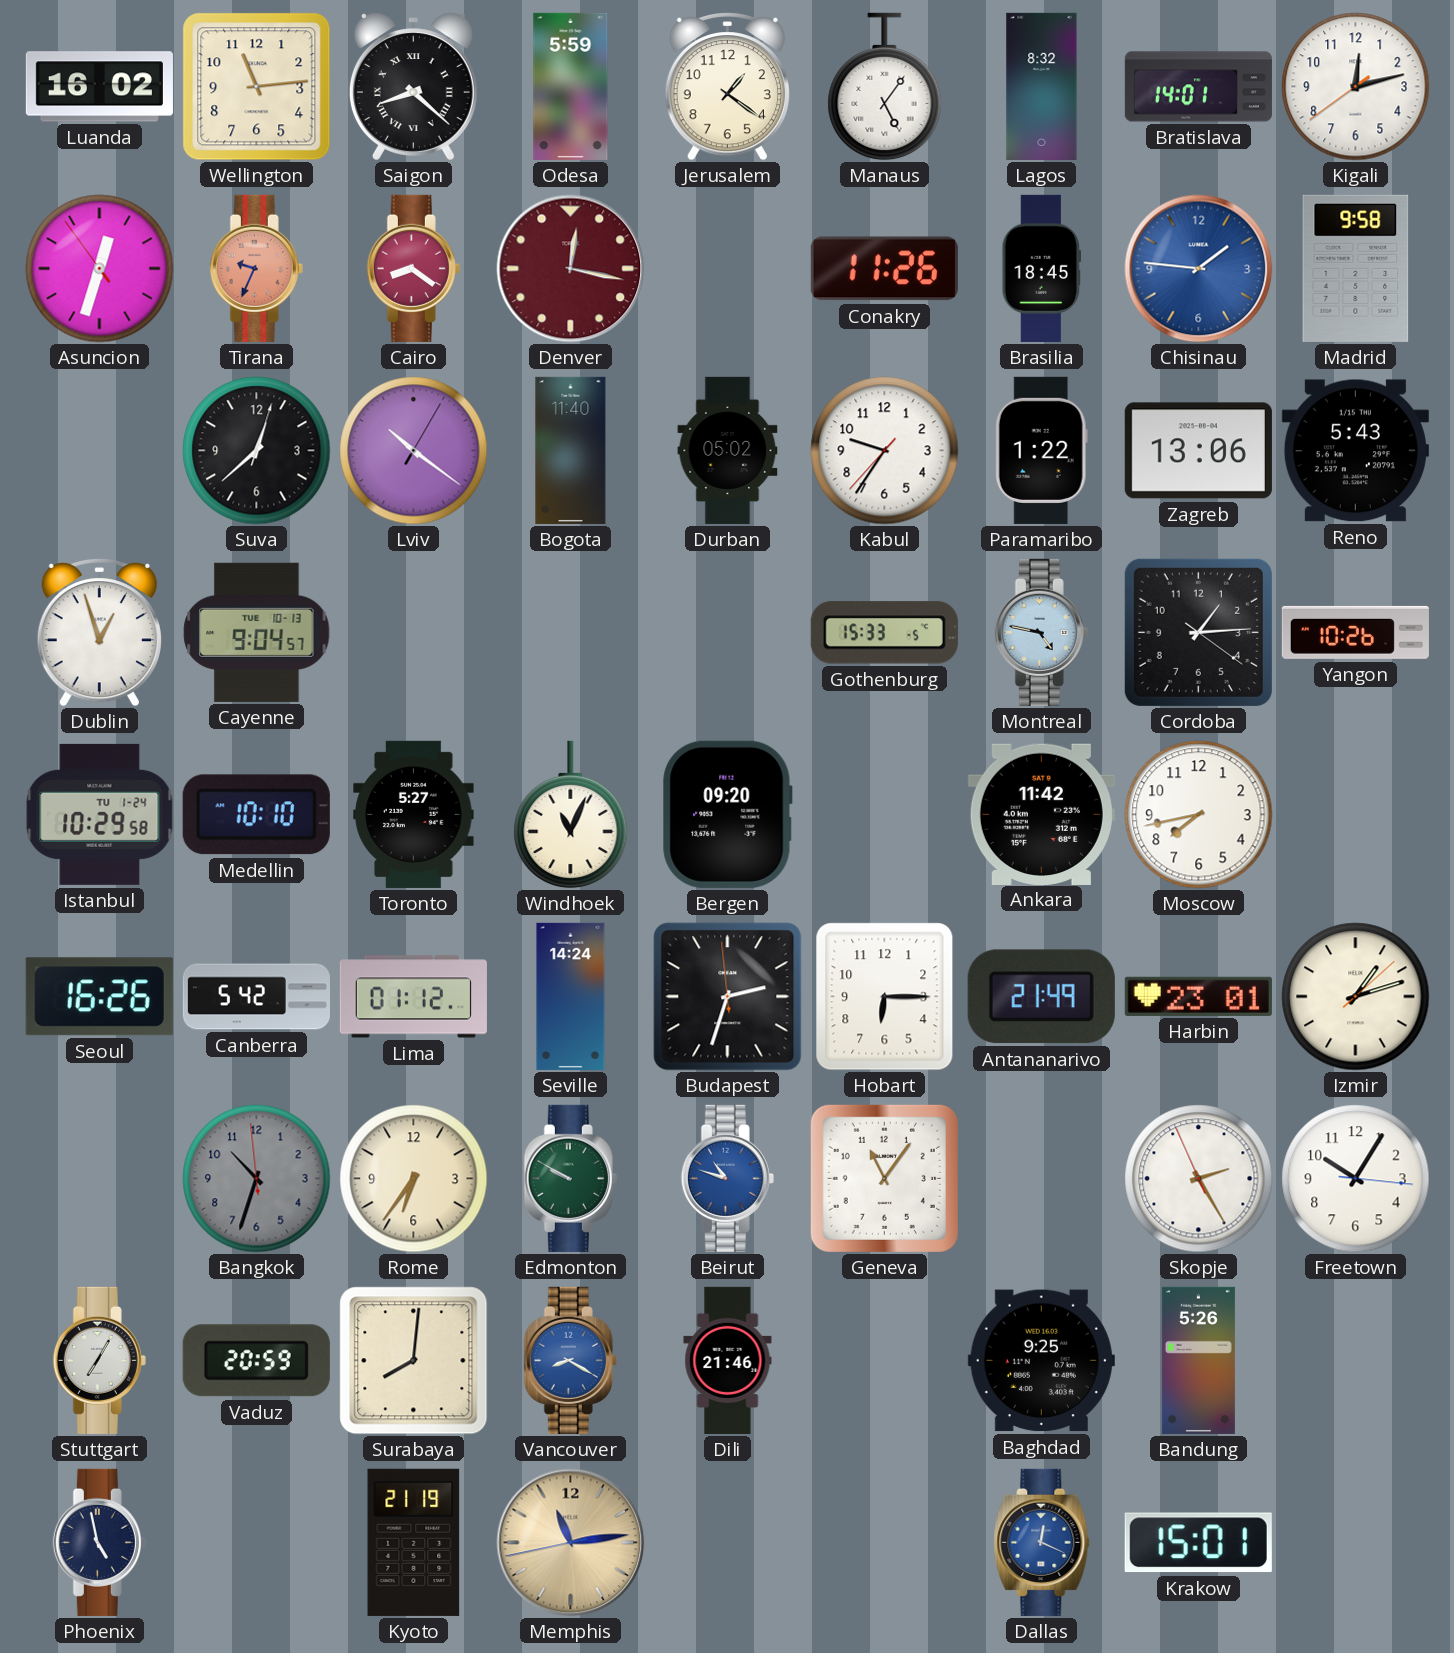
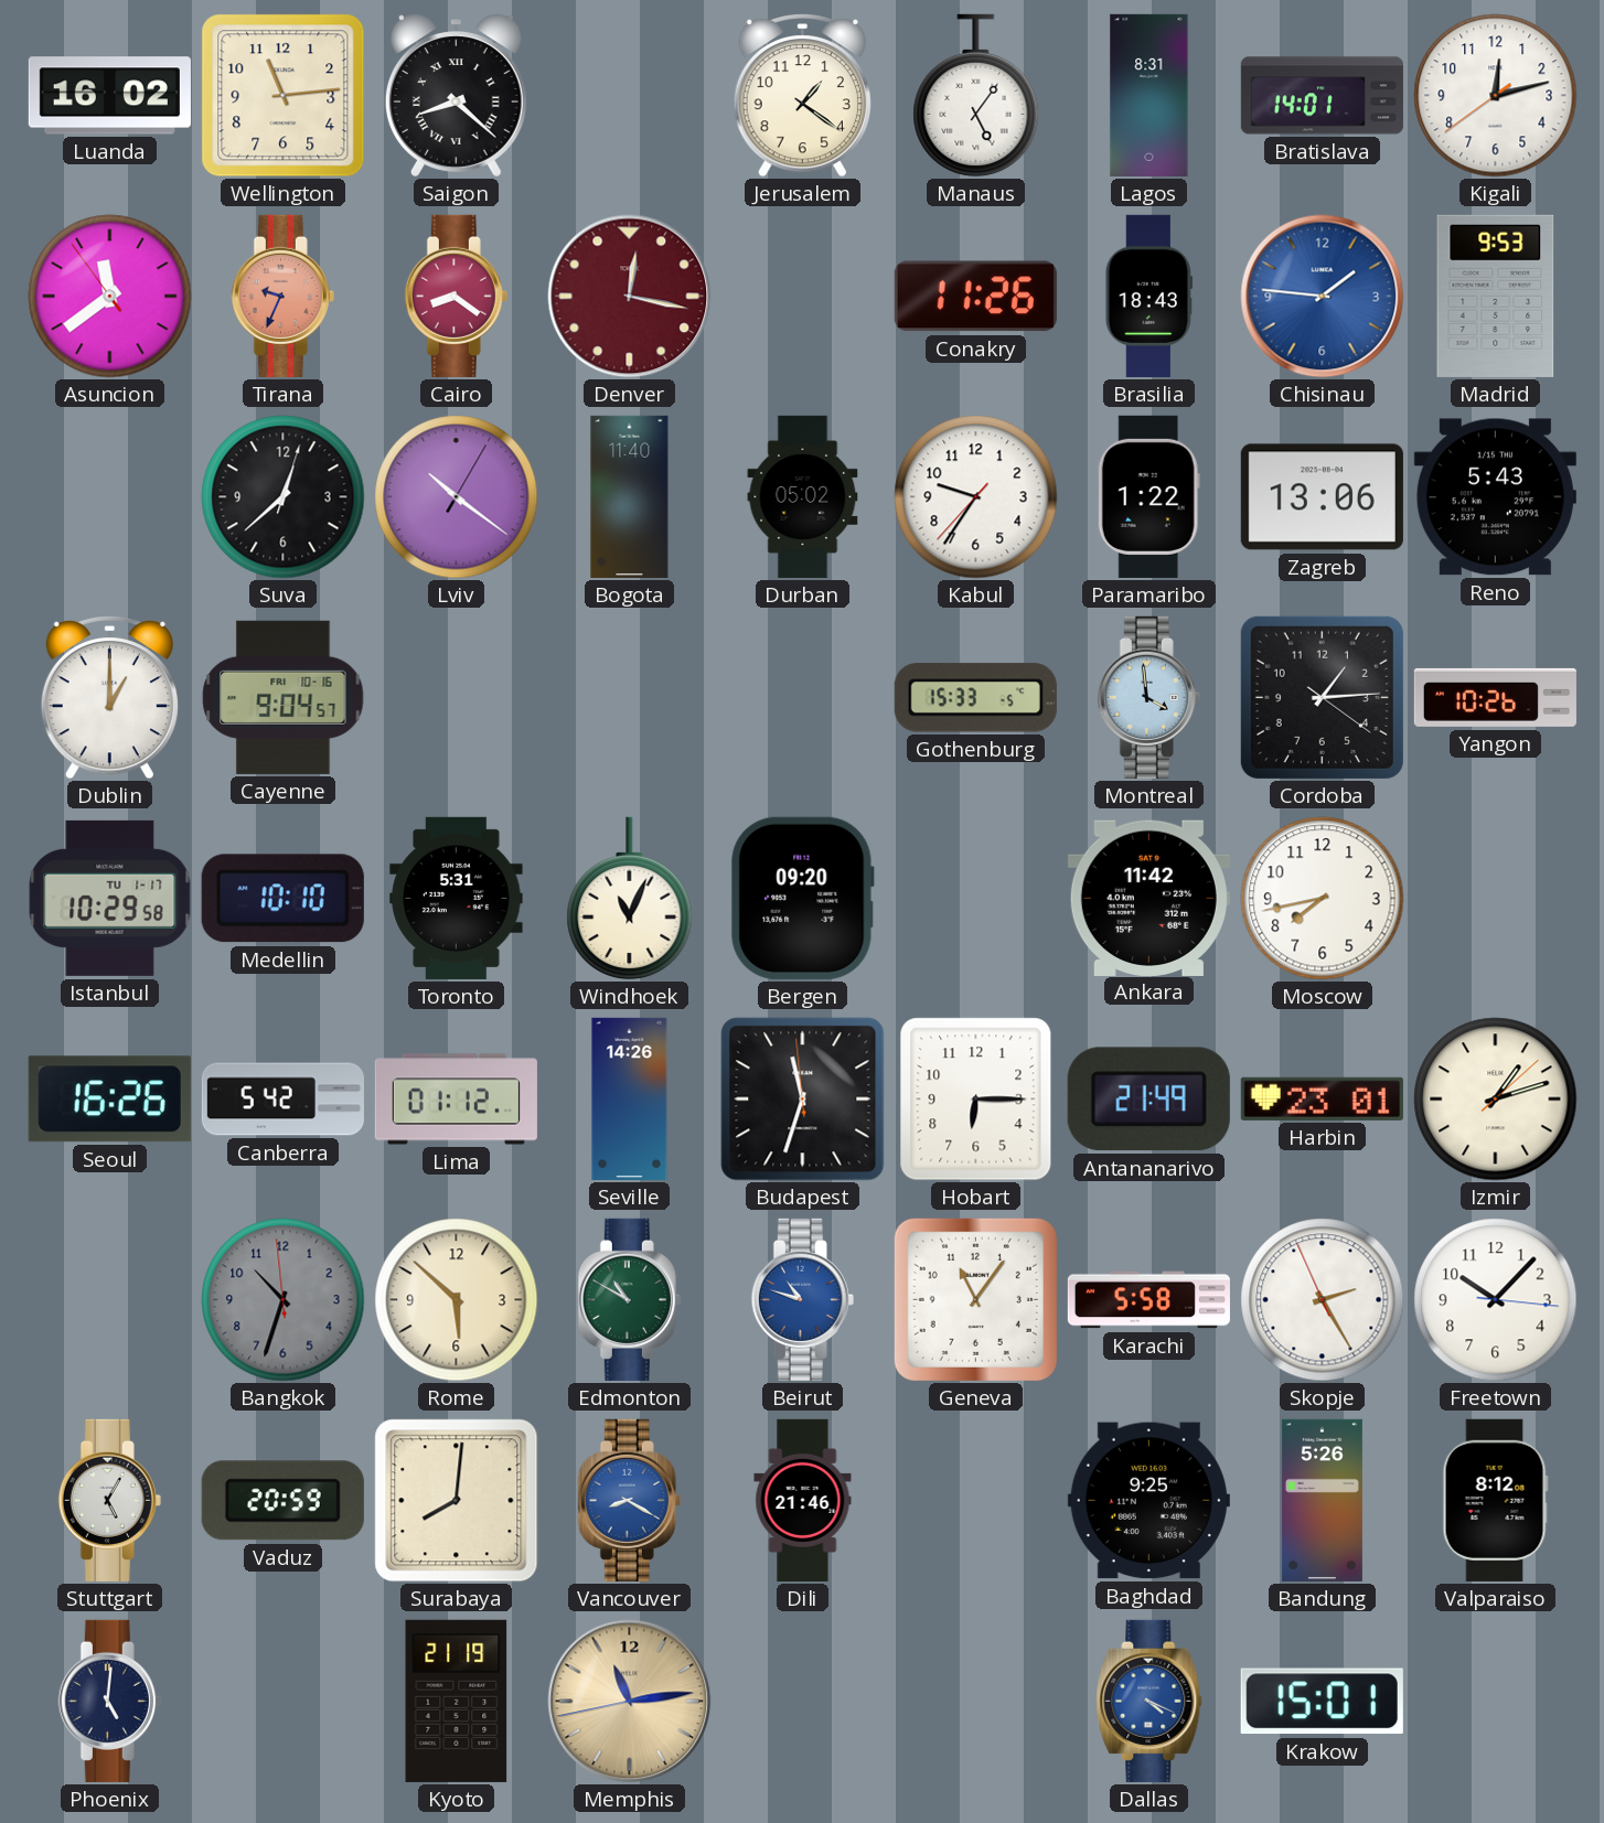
Odesa: 5:59 -> none (571, 86)
Lagos: 8:32 -> 8:31 (1149, 95)
Asuncion: 12:32 -> 11:38 (110, 297)
Brasilia: 18:45 -> 18:43 (1148, 296)
Madrid: 9:58 -> 9:53 (1496, 296)
Dublin: 12:57 -> 1:00 (109, 698)
Cayenne date: TUE 10-13 -> FRI 10-16 (284, 697)
Montreal: 4:47 -> 3:59 (1148, 697)
Istanbul date: TU 1-24 -> TU 1-17 (110, 898)
Toronto: 5:27 -> 5:31 (457, 898)
Seville: 14:24 -> 14:26 (630, 1098)
Budapest: 2:32 -> 11:32 (803, 1100)
Rome: 6:36 -> 5:52 (457, 1300)
Edmonton: 9:50 -> 10:50 (629, 1299)
Karachi: none -> 5:58 (1148, 1300)
Freetown: 10:05 -> 10:07 (1496, 1300)
Stuttgart: 7:05 -> 5:05 (109, 1500)
Valparaiso: none -> 8:12 (1495, 1500)
Phoenix: 4:58 -> 5:01 (109, 1701)
Dallas: 12:19 -> 4:19 (1149, 1701)
